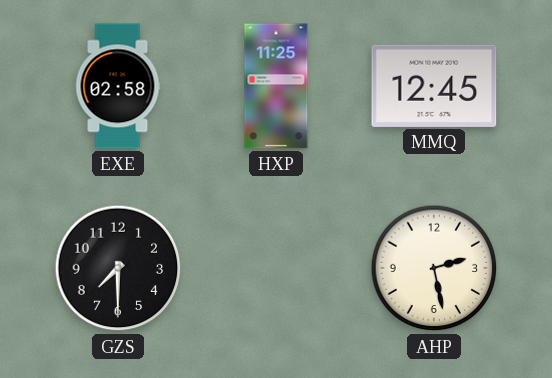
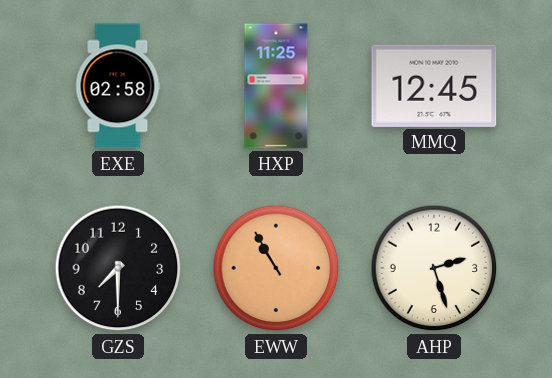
EWW: none -> 10:55 (276, 268)
AHP: 2:28 -> 2:27 (434, 268)
